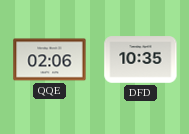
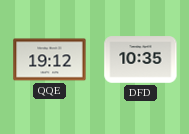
QQE: 02:06 -> 19:12 (50, 60)
